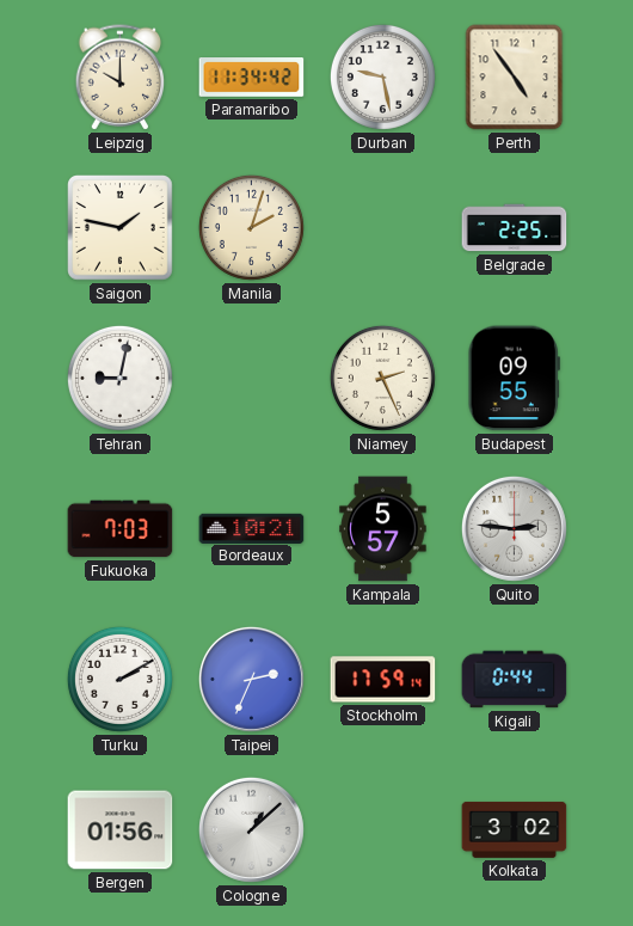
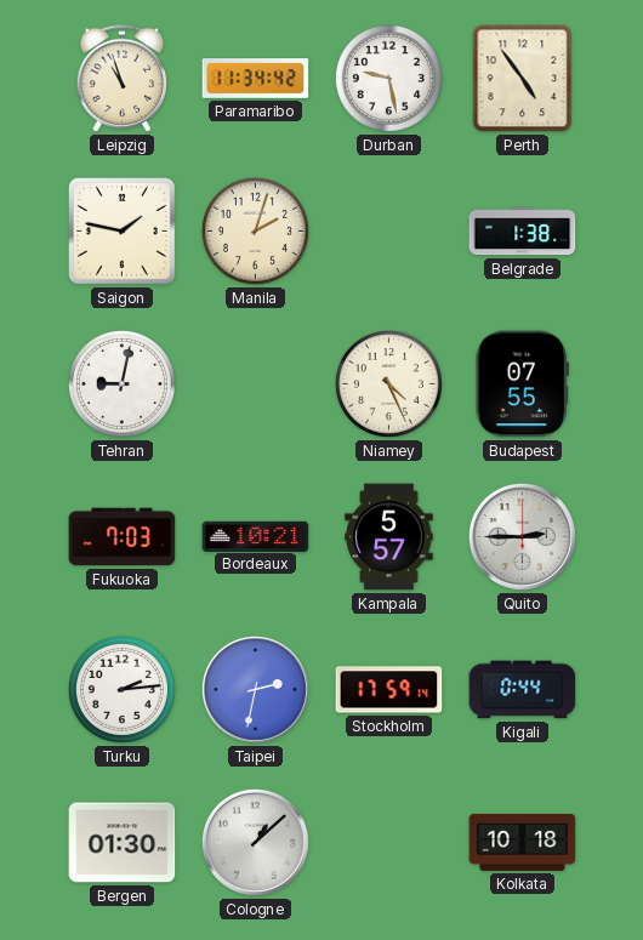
Leipzig: 10:00 -> 10:57 (123, 79)
Belgrade: 2:25 -> 1:38 (523, 232)
Niamey: 2:26 -> 4:26 (388, 383)
Budapest: 09:55 -> 07:55 (522, 384)
Quito: 2:46 -> 2:45 (522, 536)
Turku: 2:10 -> 2:14 (121, 689)
Taipei: 2:34 -> 2:32 (255, 689)
Bergen: 01:56 -> 01:30 (123, 843)
Kolkata: 3:02 -> 10:18 (523, 842)
